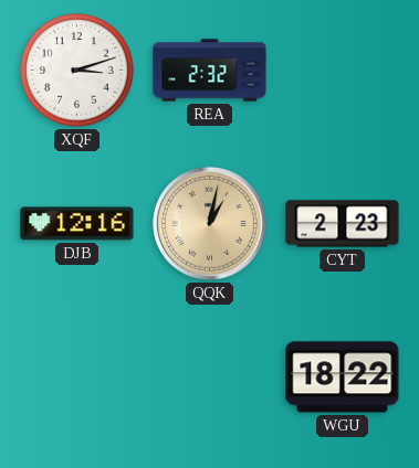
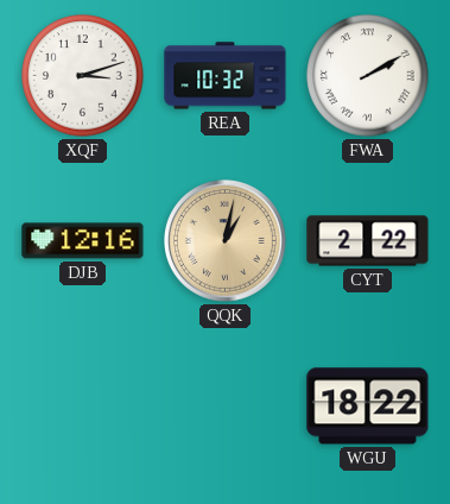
REA: 2:32 -> 10:32 (226, 76)
FWA: none -> 2:10 (368, 76)
CYT: 2:23 -> 2:22 (368, 241)
